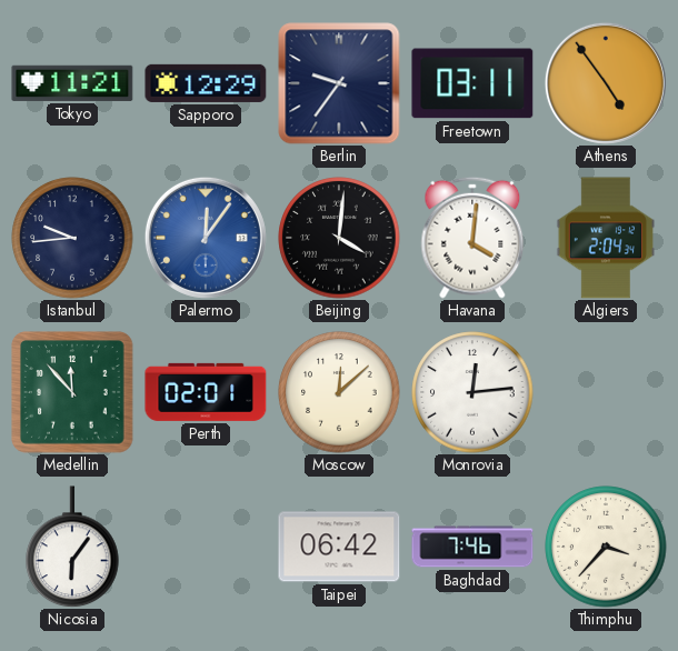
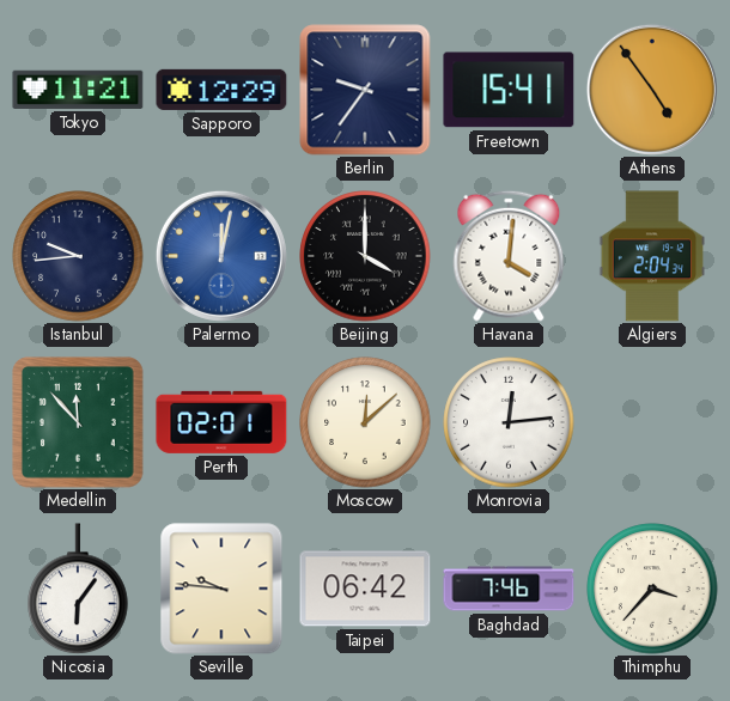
Freetown: 03:11 -> 15:41 (509, 90)
Palermo: 12:06 -> 12:02 (221, 256)
Beijing: 4:01 -> 4:00 (365, 256)
Seville: none -> 9:46 (221, 589)
